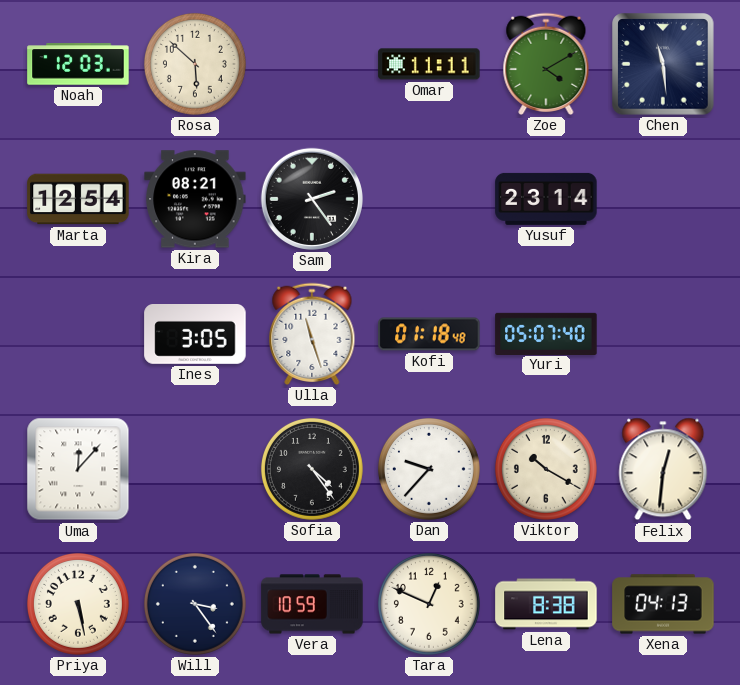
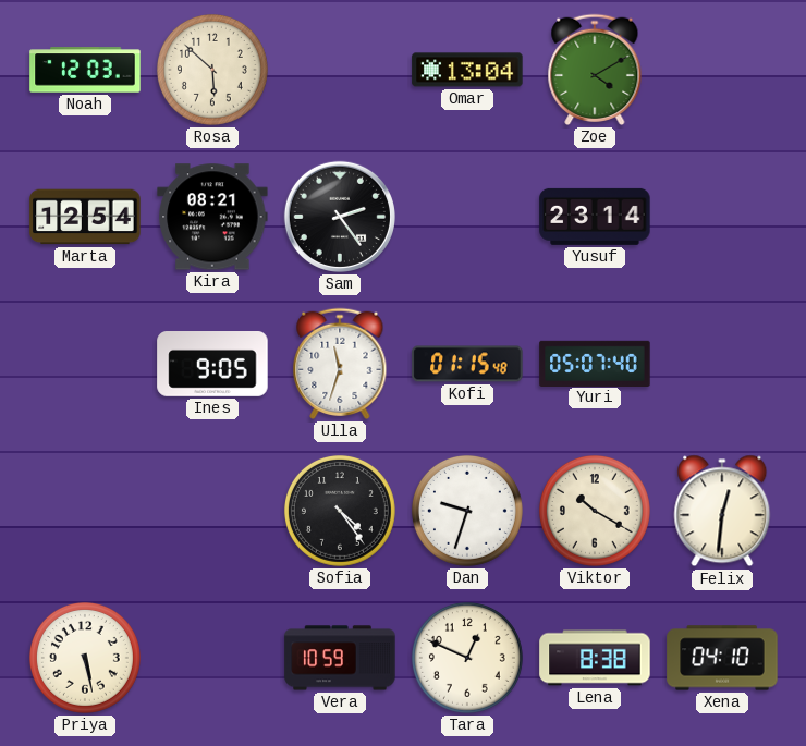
Omar: 11:11 -> 13:04 (467, 70)
Chen: 11:29 -> none (663, 64)
Ines: 3:05 -> 9:05 (212, 365)
Ulla: 11:27 -> 11:33 (340, 364)
Kofi: 01:18 -> 01:15 (467, 364)
Uma: 12:07 -> none (78, 469)
Dan: 9:37 -> 9:33 (467, 511)
Will: 3:24 -> none (195, 604)
Xena: 04:13 -> 04:10 (722, 658)
